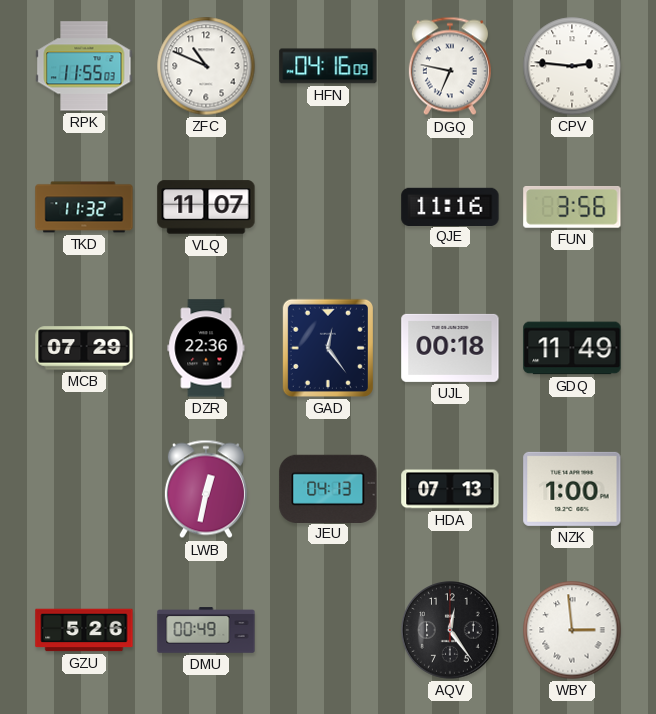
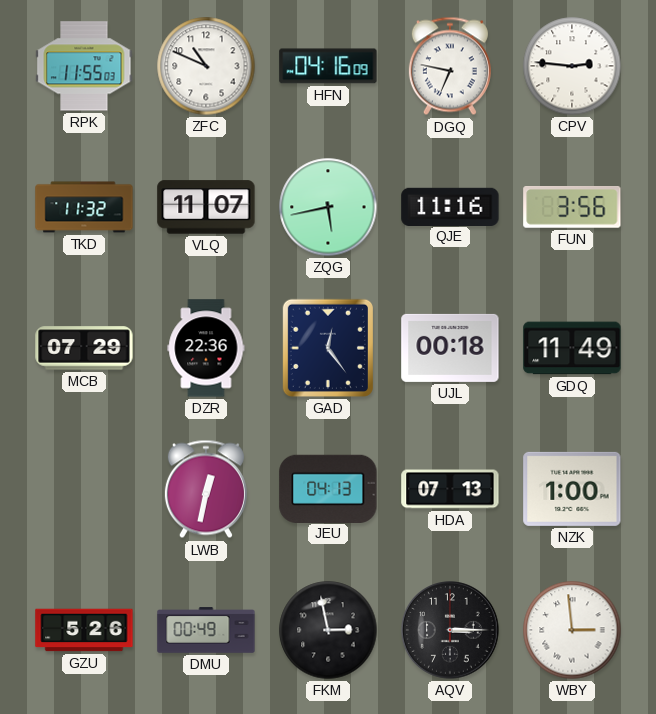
ZQG: none -> 5:43 (328, 207)
FKM: none -> 2:58 (328, 630)
AQV: 12:24 -> 3:15 (450, 630)
